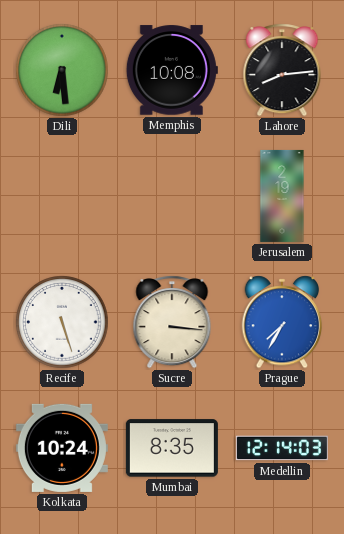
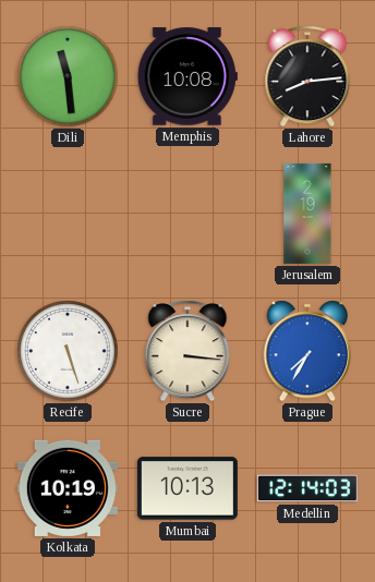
Dili: 6:29 -> 11:29 (68, 76)
Kolkata: 10:24 -> 10:19 (68, 488)
Mumbai: 8:35 -> 10:13 (187, 488)
